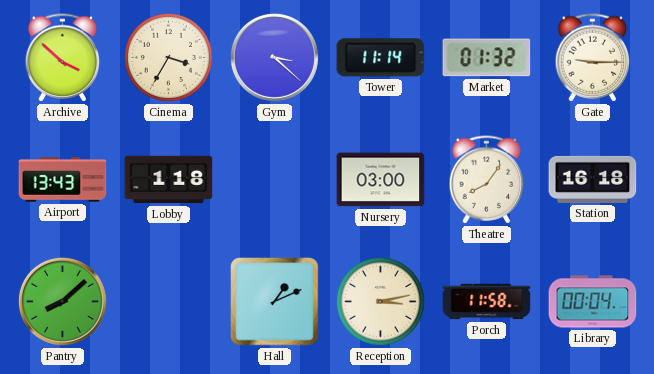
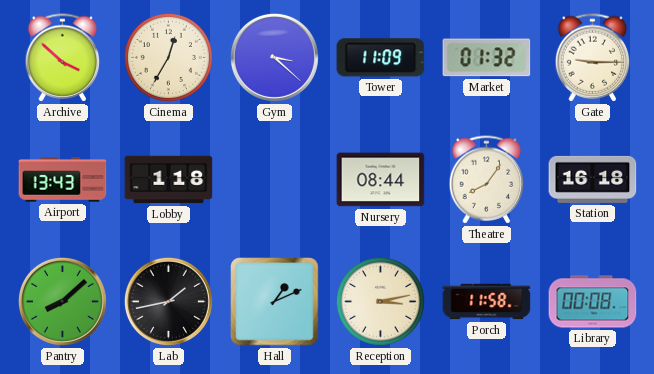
Cinema: 3:35 -> 12:35 (168, 57)
Tower: 11:14 -> 11:09 (381, 58)
Nursery: 03:00 -> 08:44 (381, 180)
Lab: none -> 1:43 (168, 301)
Library: 00:04 -> 00:08 (593, 302)
